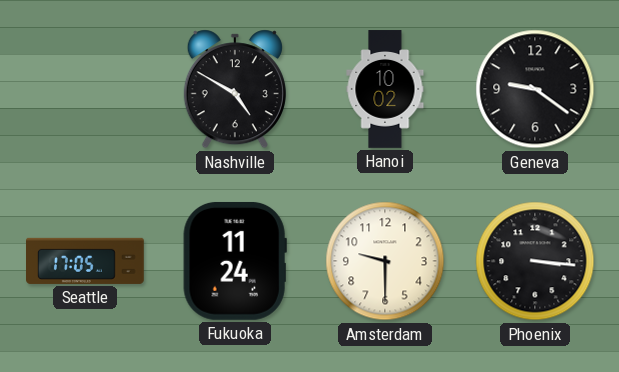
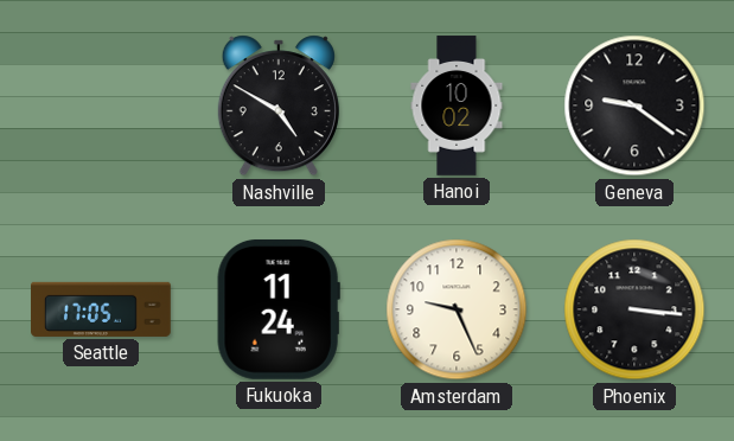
Amsterdam: 9:30 -> 9:26 (457, 309)
